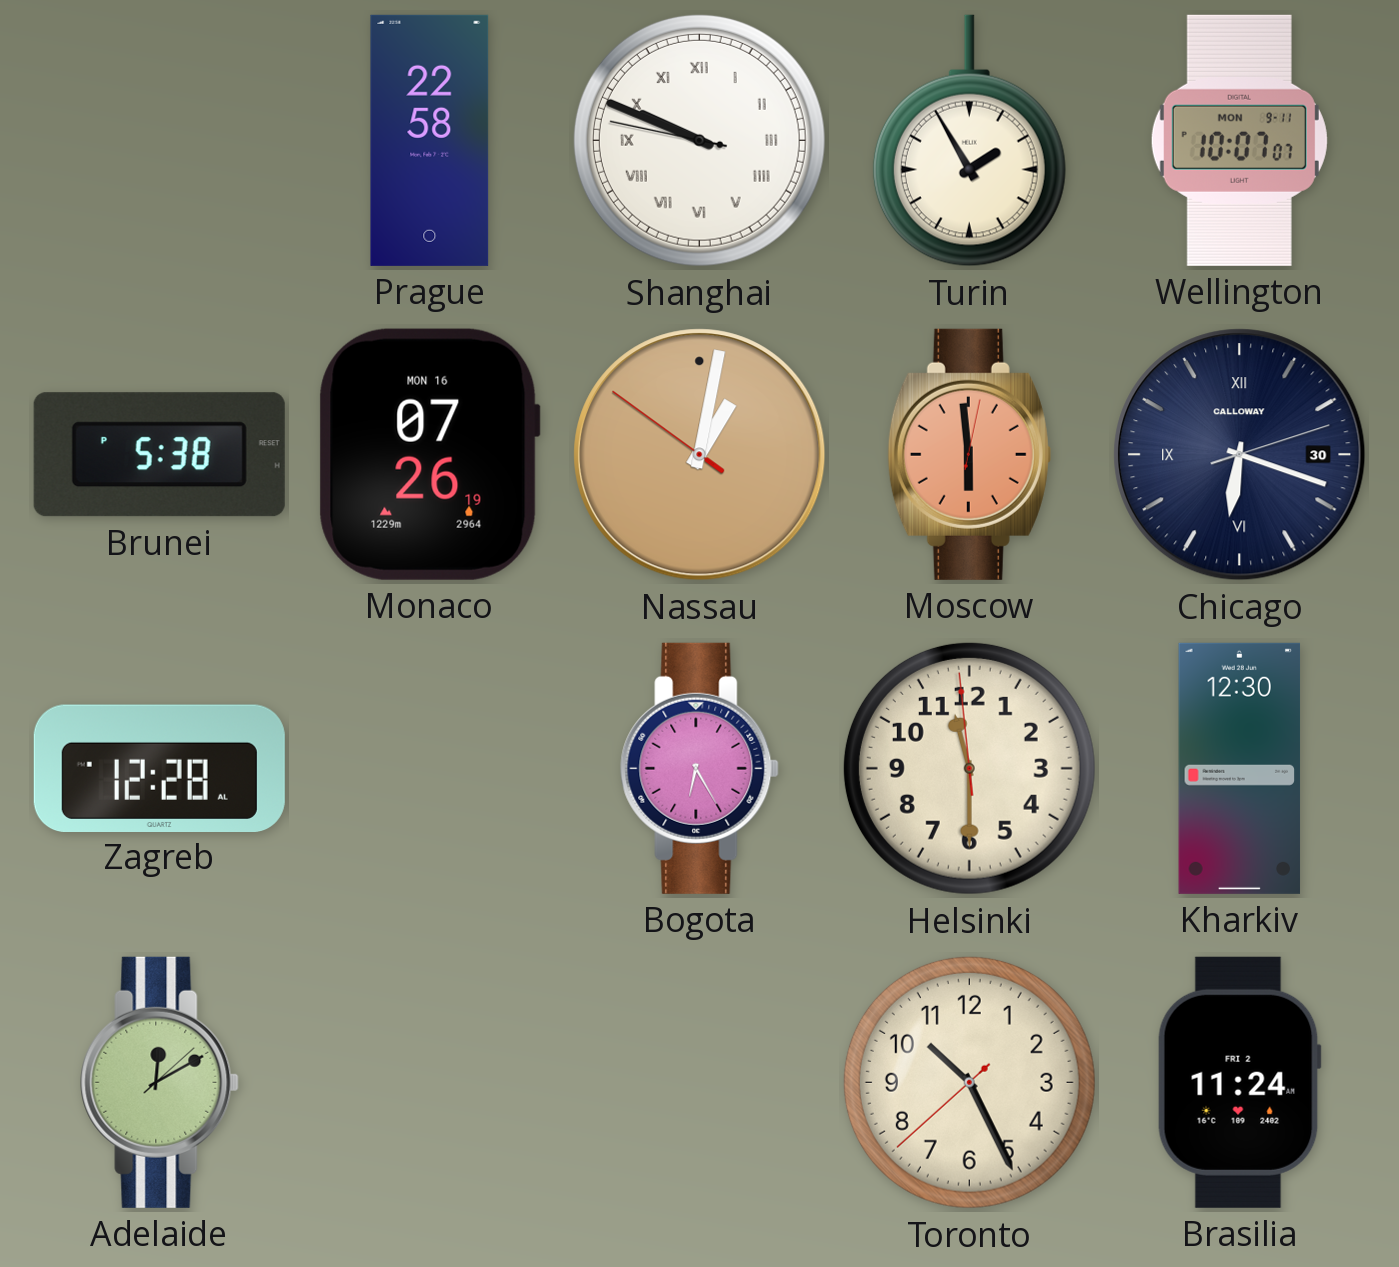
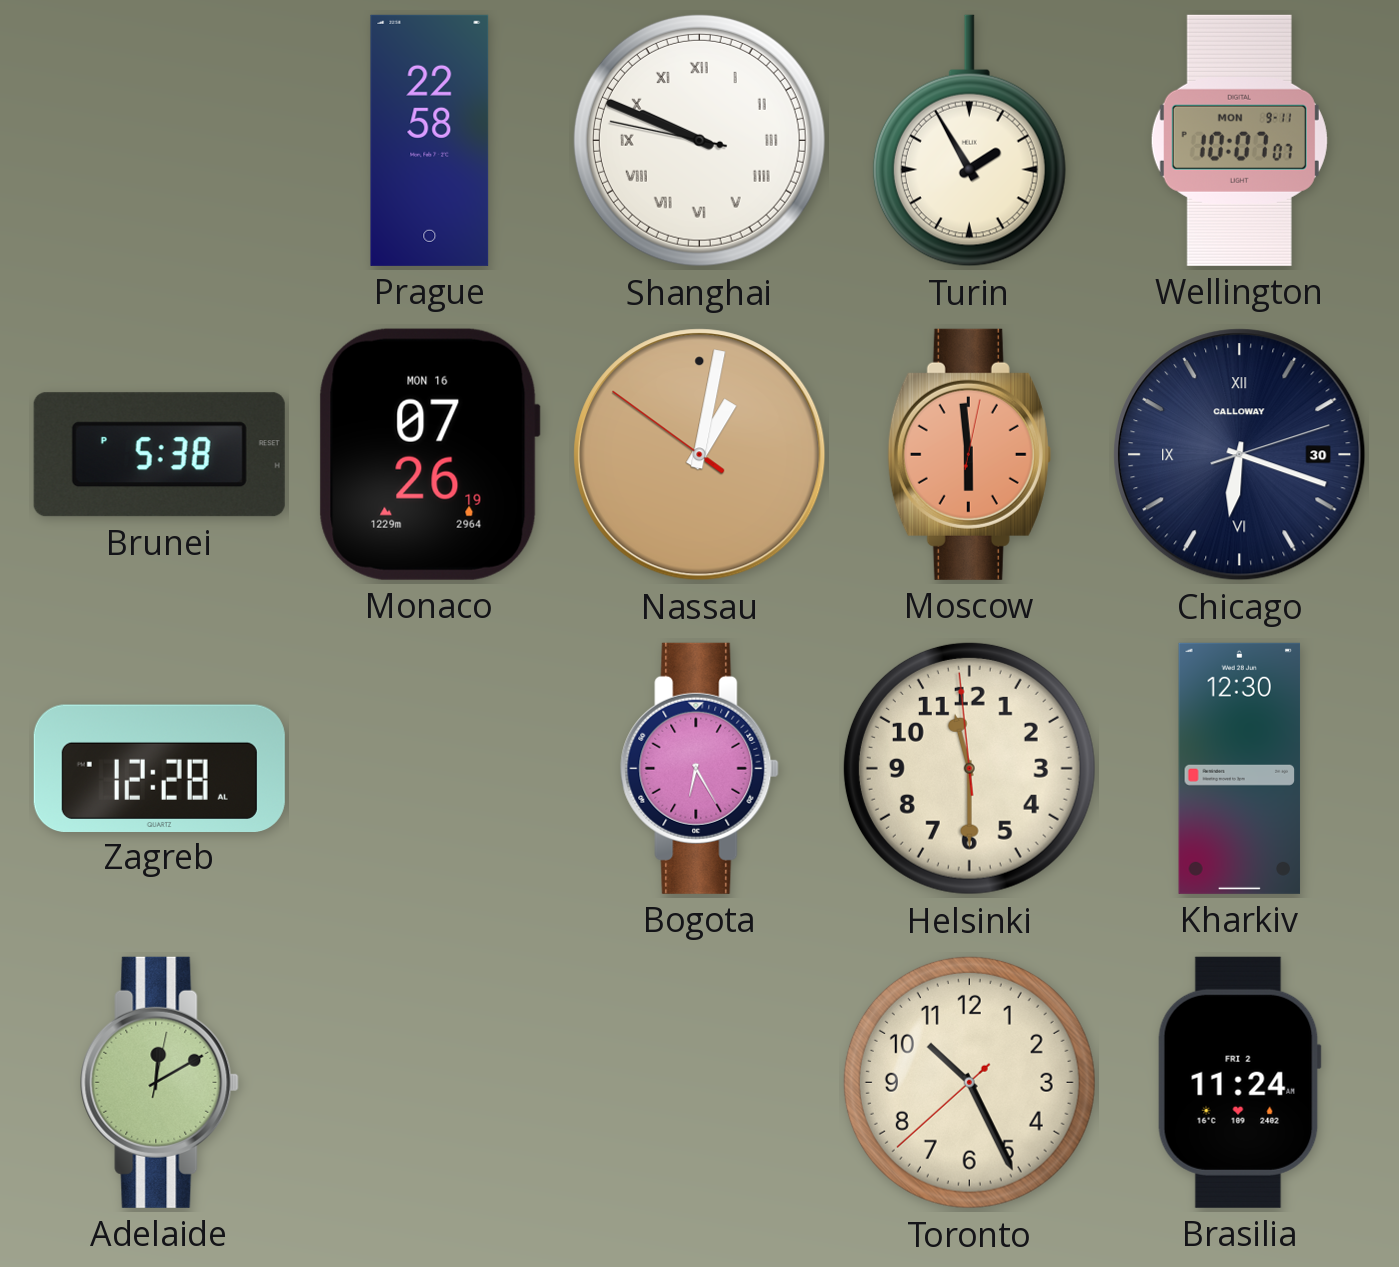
Adelaide: 12:10:08 -> 12:10:02 (160, 1082)
